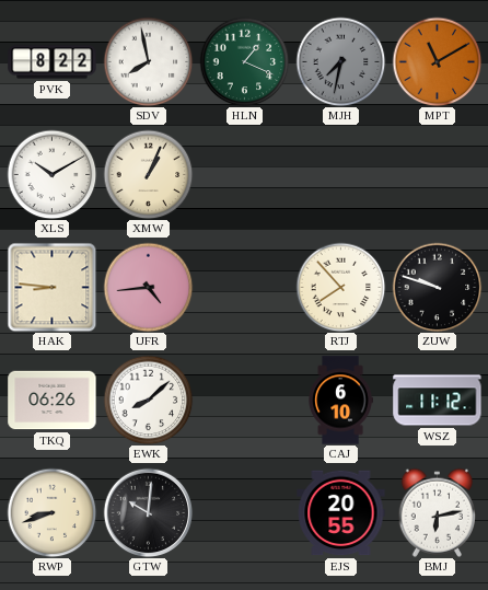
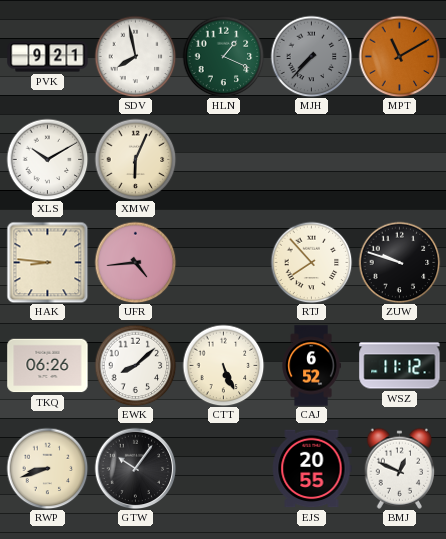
PVK: 8:22 -> 9:21 (48, 57)
MJH: 7:32 -> 7:37 (311, 56)
XMW: 1:04 -> 6:04 (135, 159)
CTT: none -> 5:26 (223, 365)
CAJ: 6:10 -> 6:52 (311, 366)
GTW: 10:01 -> 10:06 (135, 468)
BMJ: 6:13 -> 12:49 (400, 468)
